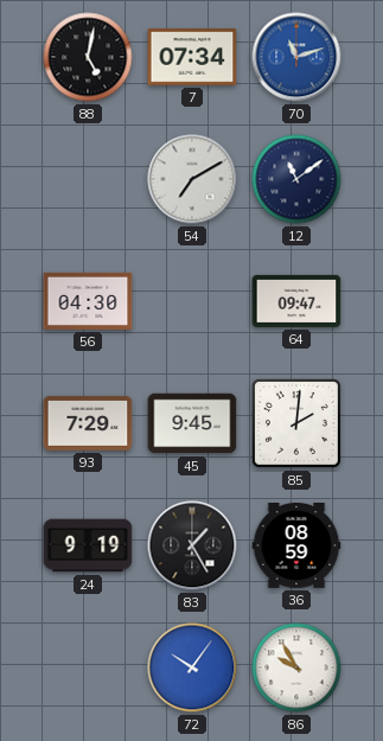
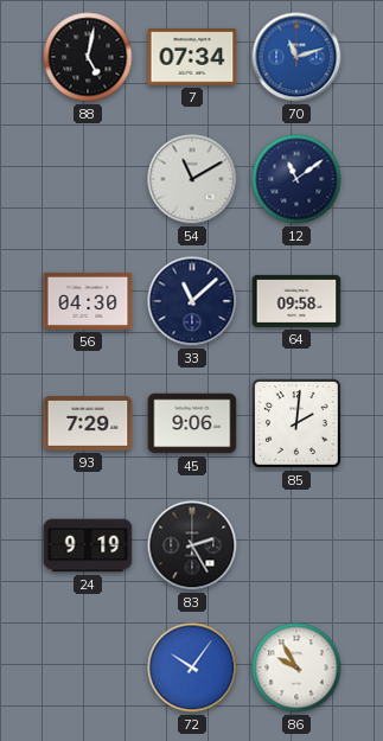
54: 7:10 -> 11:10 (192, 179)
33: none -> 11:08 (192, 301)
64: 09:47 -> 09:58 (296, 301)
45: 9:45 -> 9:06 (192, 423)
83: 1:25 -> 2:25 (192, 545)
36: 08:59 -> none (296, 547)
